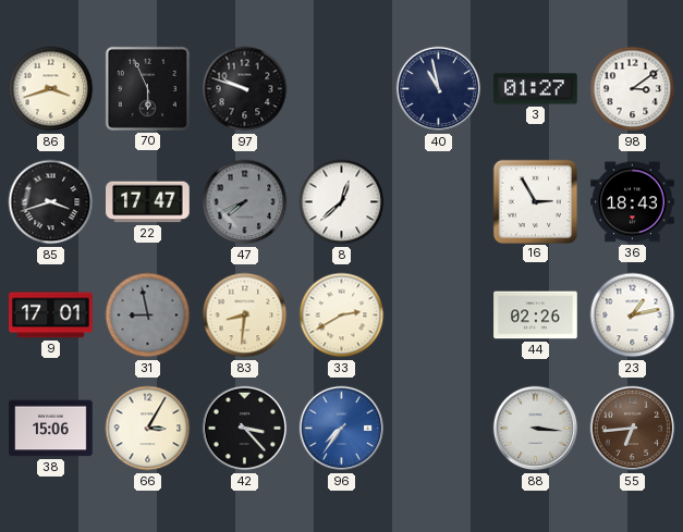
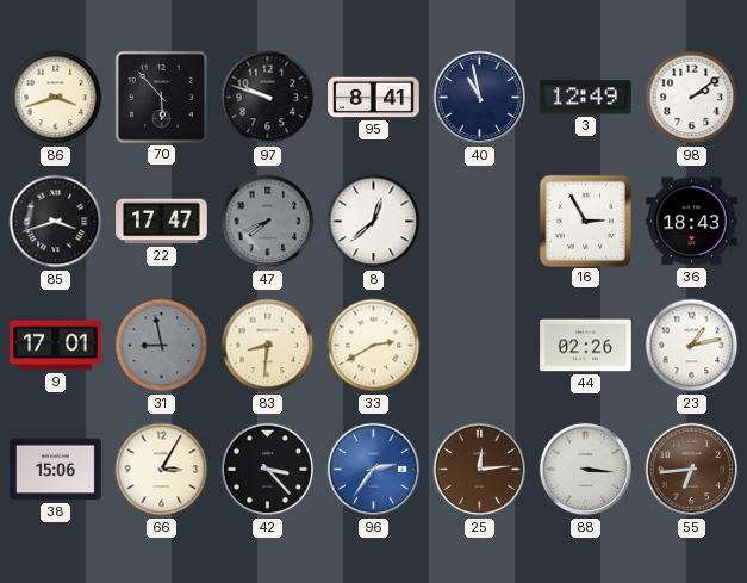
70: 5:56 -> 5:53 (161, 97)
95: none -> 8:41 (374, 98)
3: 01:27 -> 12:49 (586, 98)
98: 3:09 -> 2:09 (692, 98)
96: 7:36 -> 2:36 (374, 470)
25: none -> 12:14 (480, 470)
